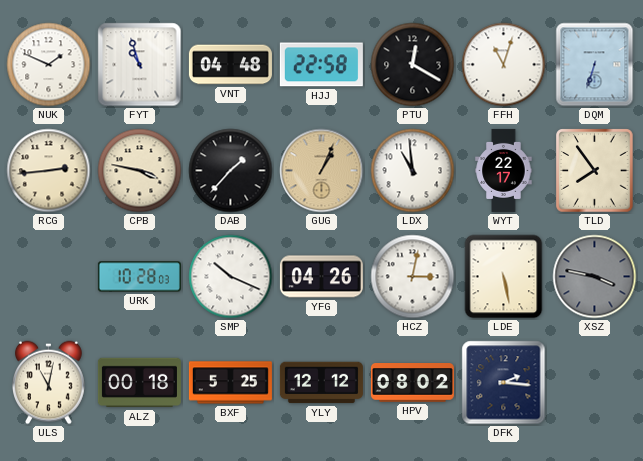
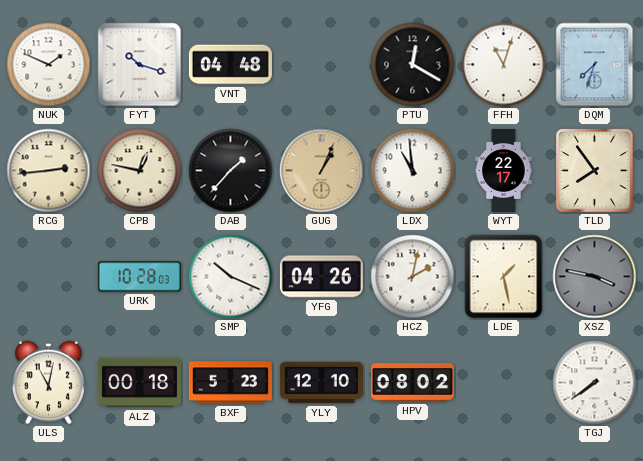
FYT: 10:57 -> 10:18 (140, 65)
HJJ: 22:58 -> none (321, 65)
DQM: 6:33 -> 7:33 (595, 65)
CPB: 3:47 -> 12:47 (140, 171)
HCZ: 3:02 -> 2:02 (413, 277)
LDE: 5:28 -> 1:28 (504, 277)
BXF: 5:25 -> 5:23 (230, 383)
YLY: 12:12 -> 12:10 (321, 383)
DFK: 2:16 -> none (504, 383)
TGJ: none -> 7:39 (595, 383)
